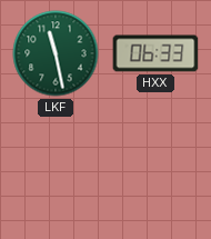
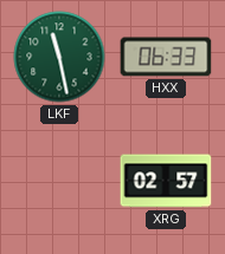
XRG: none -> 02:57 (166, 181)
